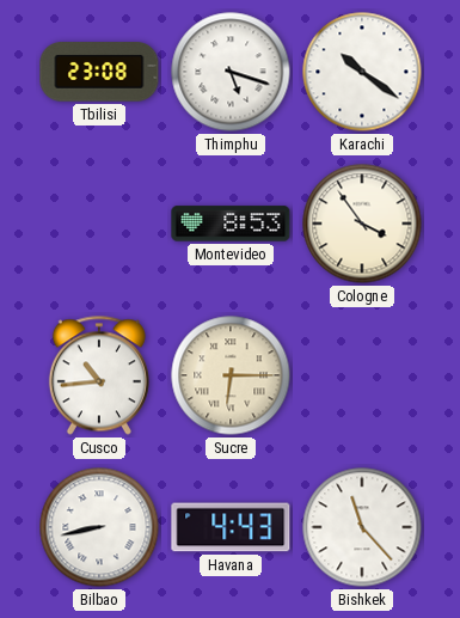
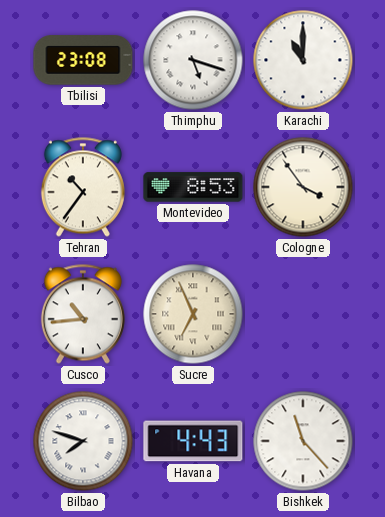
Karachi: 10:21 -> 11:00 (303, 60)
Tehran: none -> 10:36 (83, 187)
Sucre: 6:15 -> 6:56 (193, 314)
Bilbao: 8:43 -> 7:48 (83, 441)
